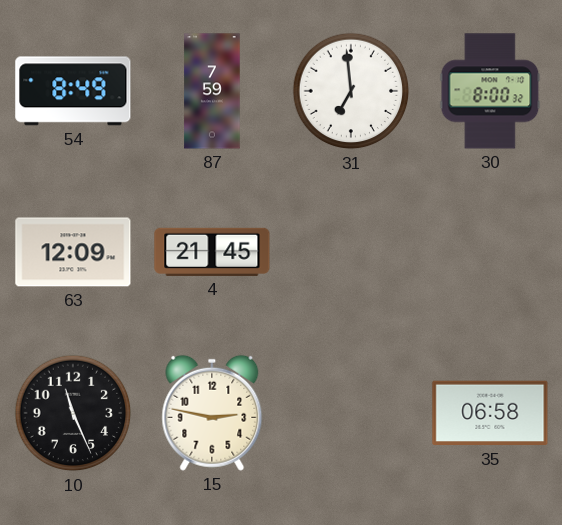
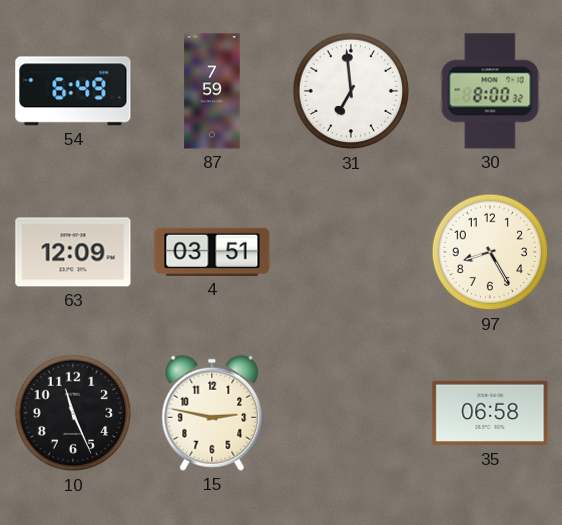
54: 8:49 -> 6:49 (73, 91)
4: 21:45 -> 03:51 (212, 252)
97: none -> 8:25 (490, 252)
